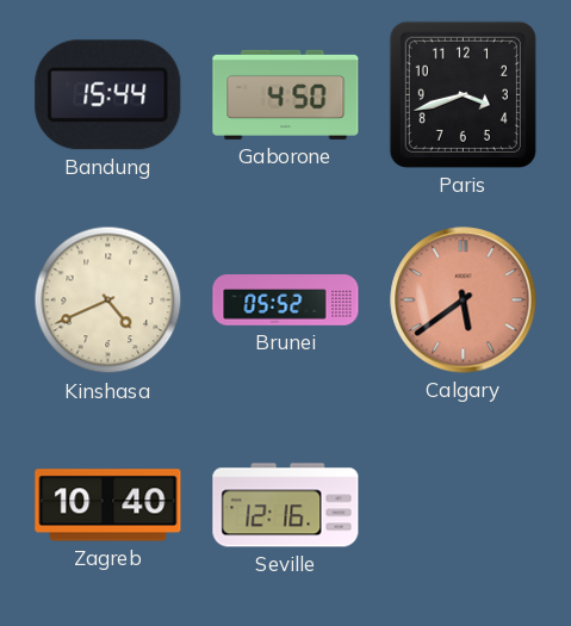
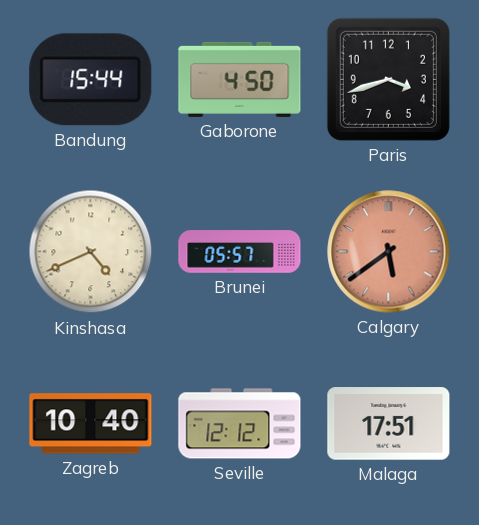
Brunei: 05:52 -> 05:57 (240, 252)
Seville: 12:16 -> 12:12 (240, 424)
Malaga: none -> 17:51 (389, 424)
